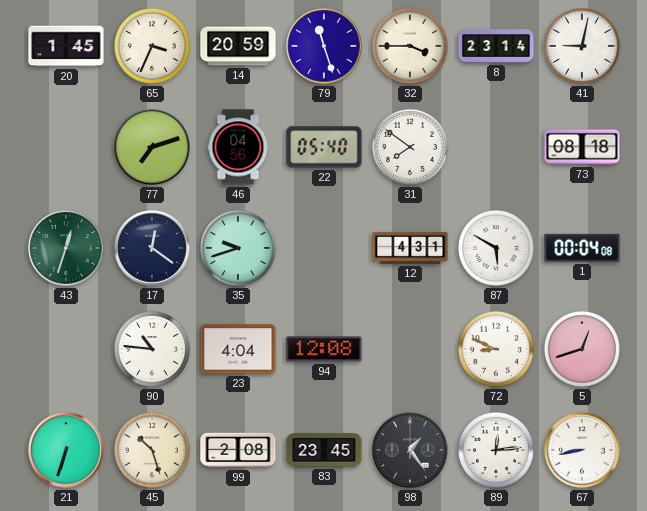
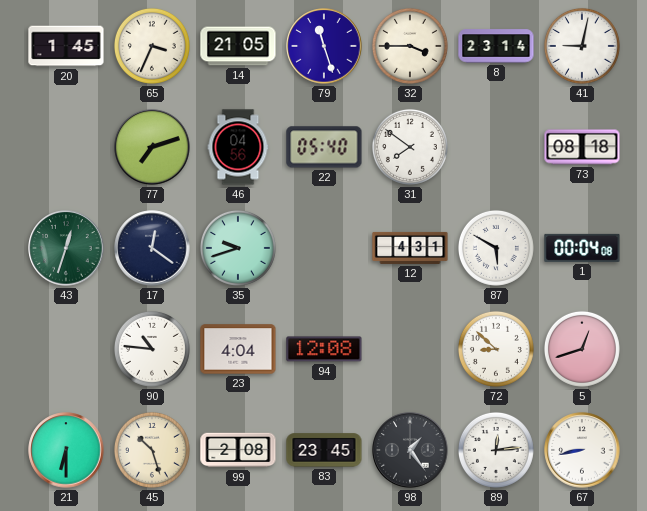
14: 20:59 -> 21:05 (238, 46)
72: 8:49 -> 8:52 (496, 349)
21: 6:33 -> 6:30 (66, 450)
